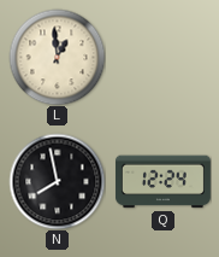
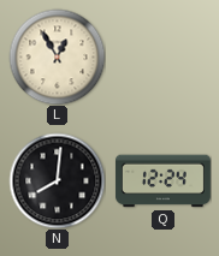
L: 12:59 -> 12:55 (57, 56)
N: 7:58 -> 8:01 (57, 180)
